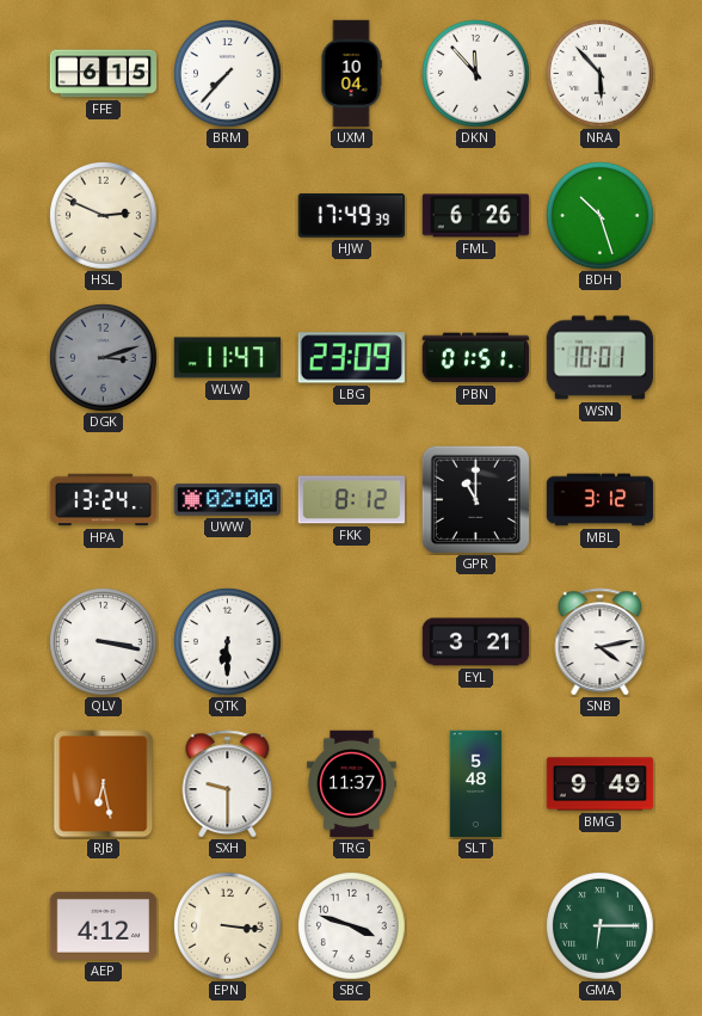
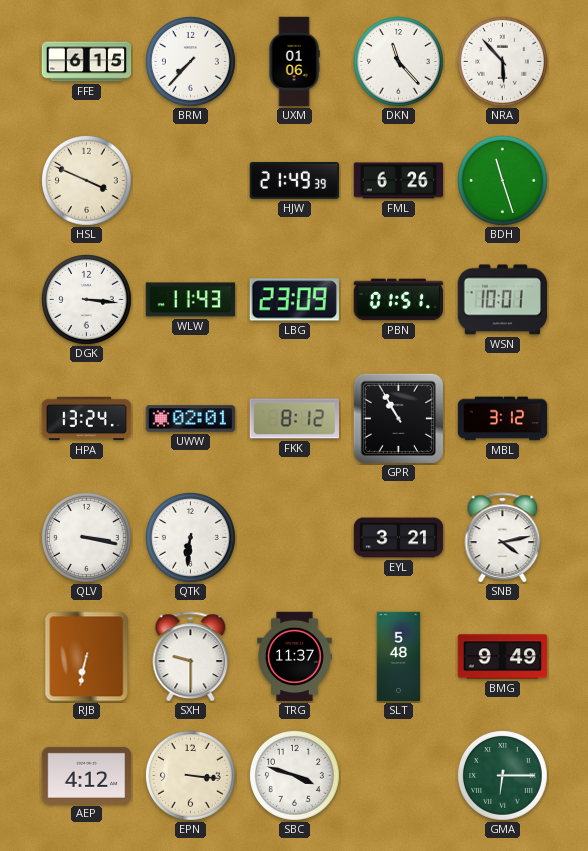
UXM: 10:04 -> 01:06 (294, 62)
DKN: 11:53 -> 11:23 (399, 62)
HSL: 2:49 -> 3:49 (87, 181)
HJW: 17:49 -> 21:49 (294, 181)
BDH: 10:27 -> 11:27 (503, 181)
DGK: 3:12 -> 3:16 (87, 300)
DGK dial: grey -> white (87, 300)
WLW: 11:47 -> 11:43 (191, 300)
UWW: 02:00 -> 02:01 (191, 419)
GPR: 11:00 -> 10:55 (398, 418)
QTK: 6:30 -> 6:31 (191, 538)
RJB: 6:28 -> 6:32 (87, 657)
